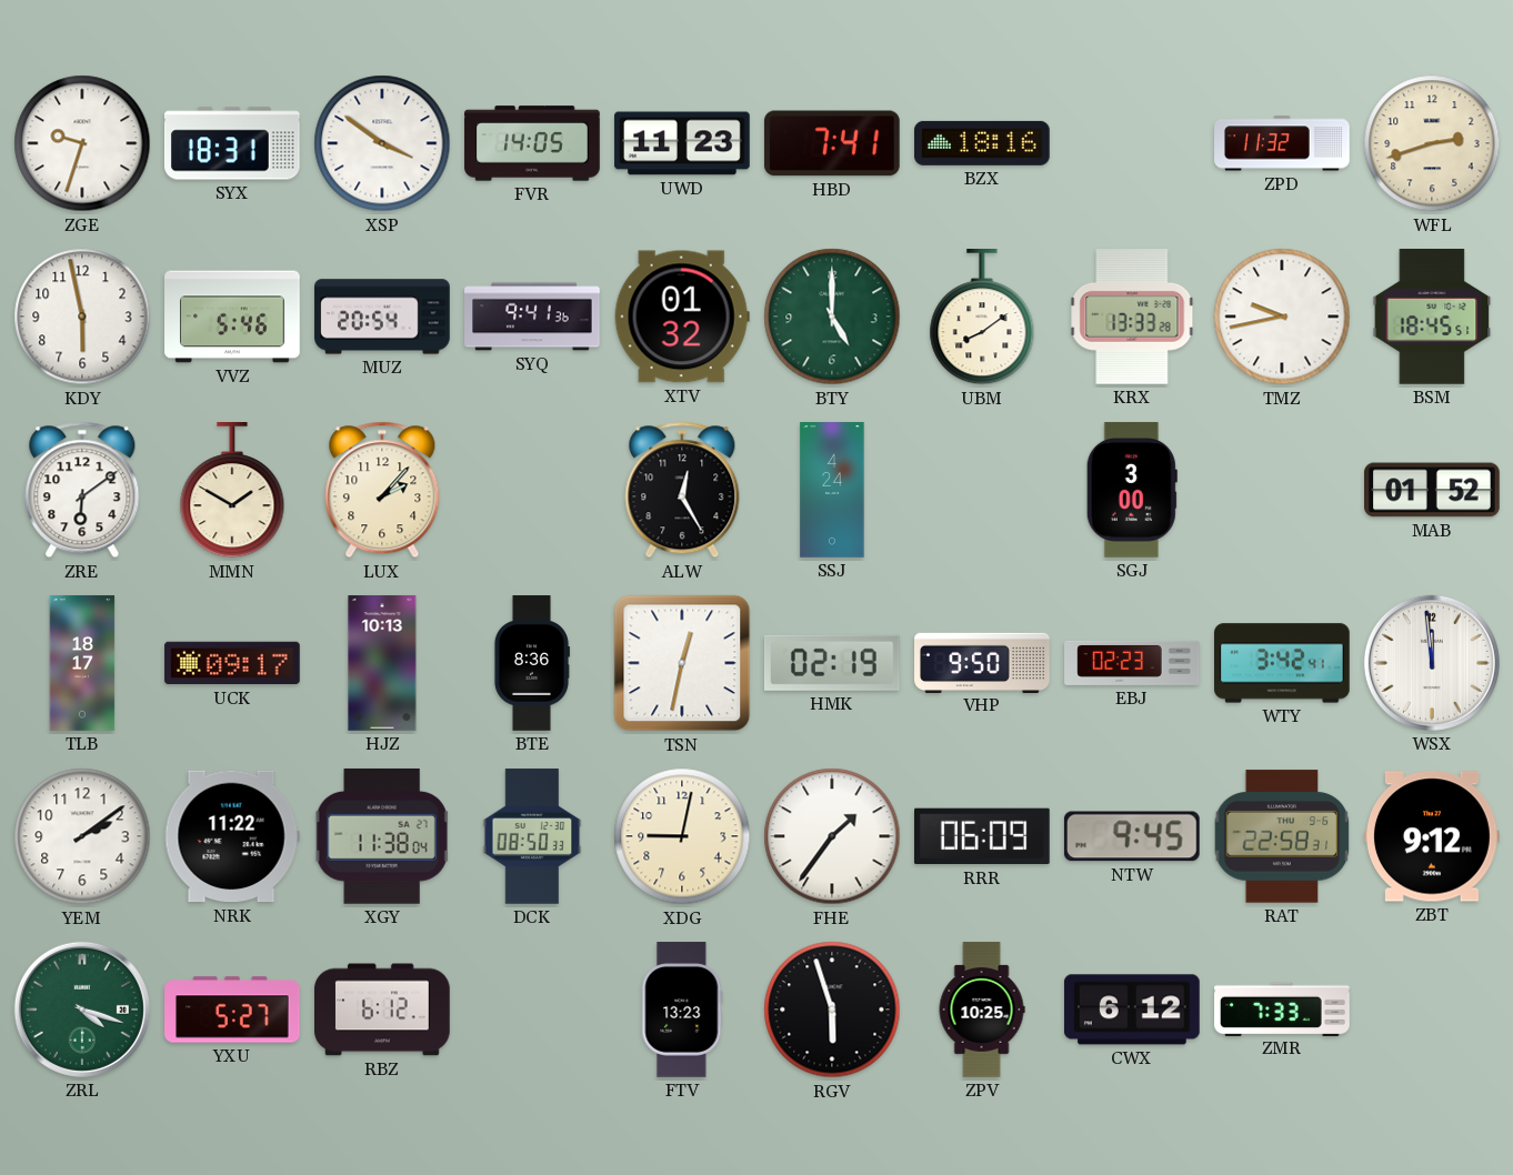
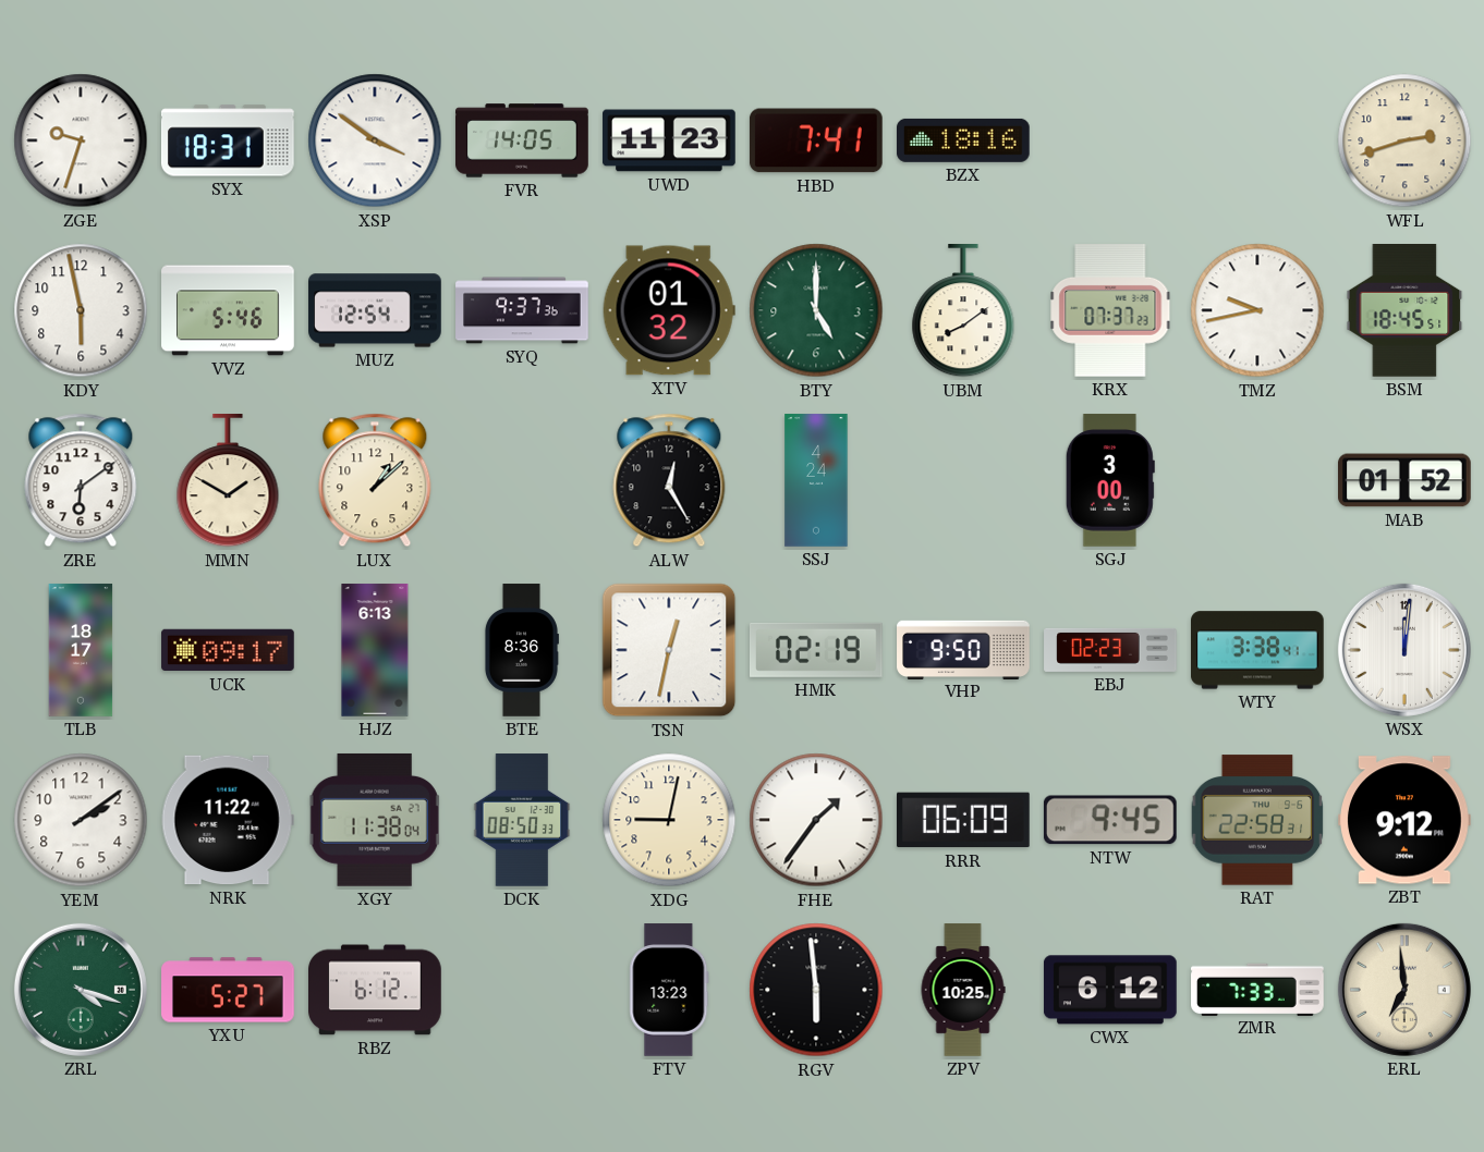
ZPD: 11:32 -> none (1282, 143)
MUZ: 20:54 -> 12:54 (375, 310)
SYQ: 9:41 -> 9:37 (522, 310)
KRX: 13:33 -> 07:37 (1110, 311)
LUX: 2:07 -> 1:08 (375, 480)
HJZ: 10:13 -> 6:13 (375, 650)
WTY: 3:42 -> 3:38 (1258, 650)
WSX: 11:59 -> 12:01 (1404, 650)
RGV: 5:57 -> 5:59 (816, 990)
ERL: none -> 6:59 (1404, 990)
